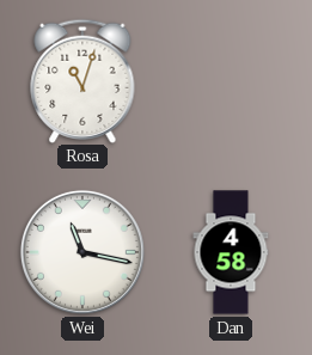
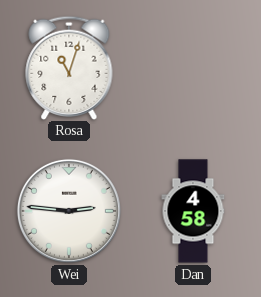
Wei: 11:17 -> 2:46 (69, 211)
